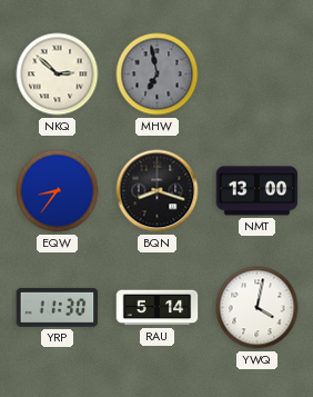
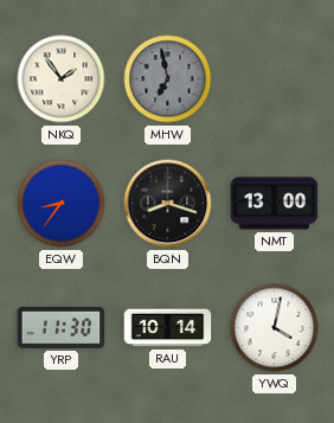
NKQ: 2:52 -> 1:54 (62, 79)
RAU: 5:14 -> 10:14 (168, 328)
